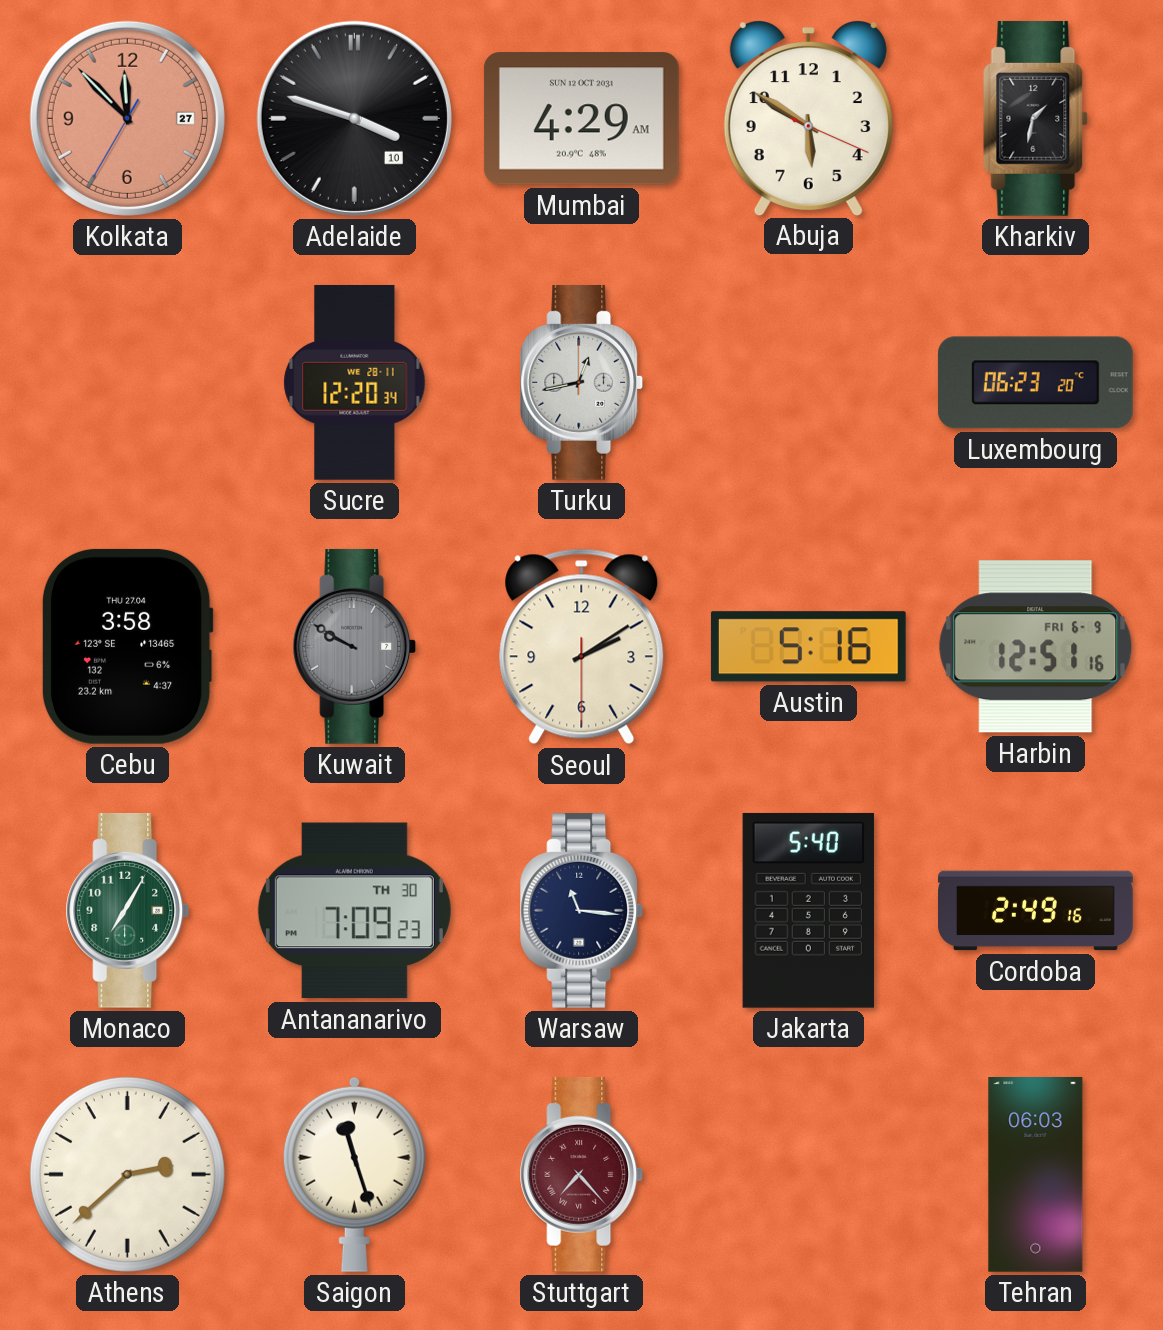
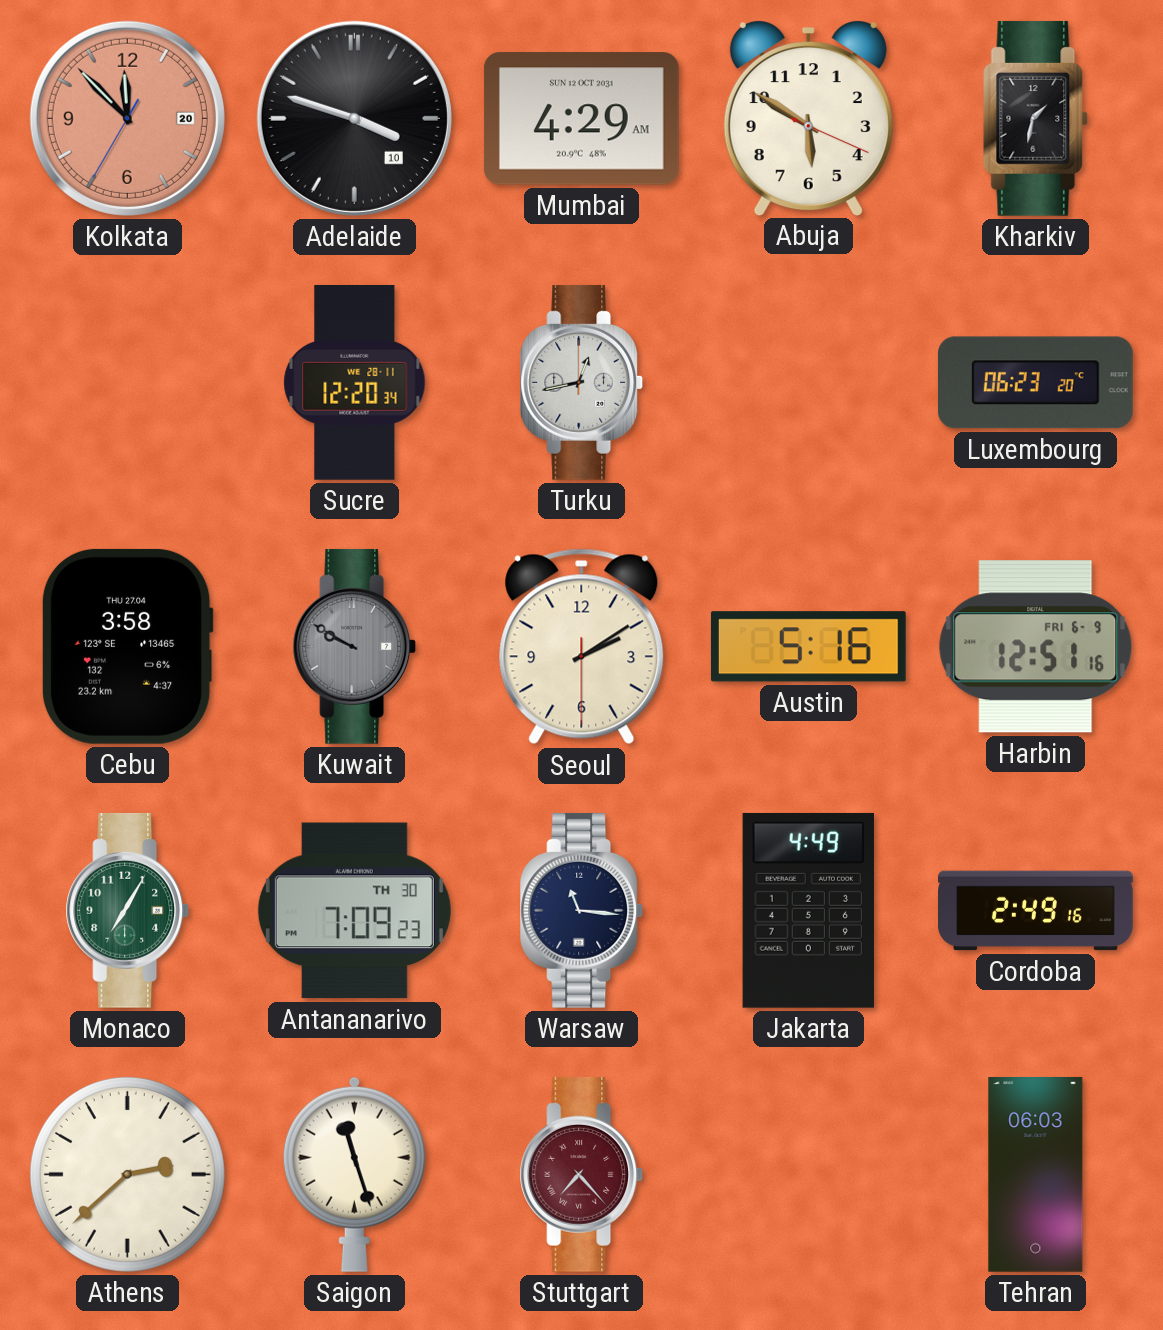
Kolkata date: 27 -> 20 (127, 118)
Jakarta: 5:40 -> 4:49 (808, 910)
